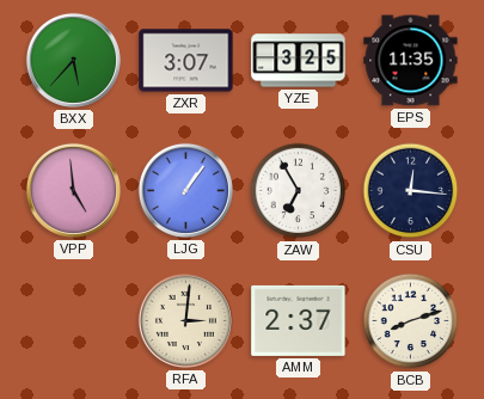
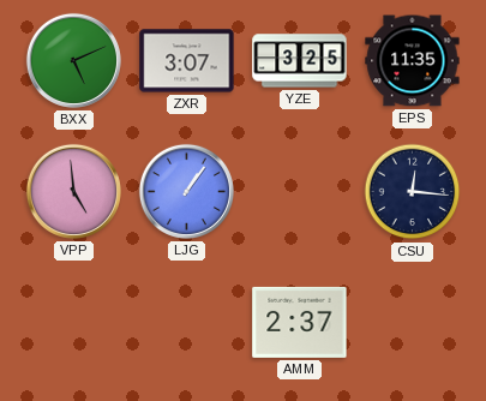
BXX: 5:37 -> 5:11 (73, 60)
ZAW: 6:55 -> none (299, 191)
RFA: 3:01 -> none (185, 320)
BCB: 8:12 -> none (411, 321)
